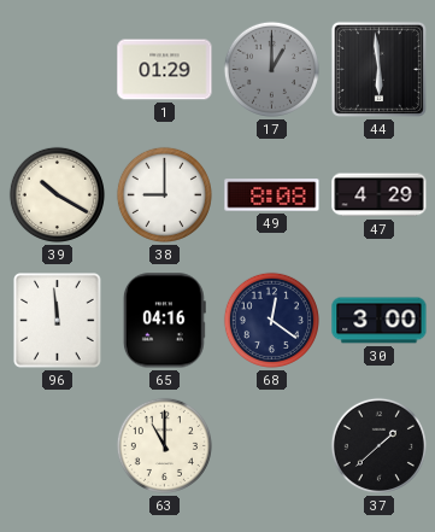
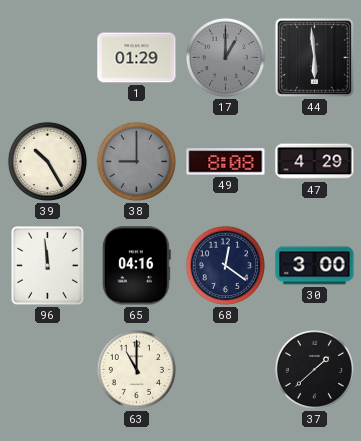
39: 10:20 -> 10:25 (47, 161)
38 dial: white -> grey (136, 161)
